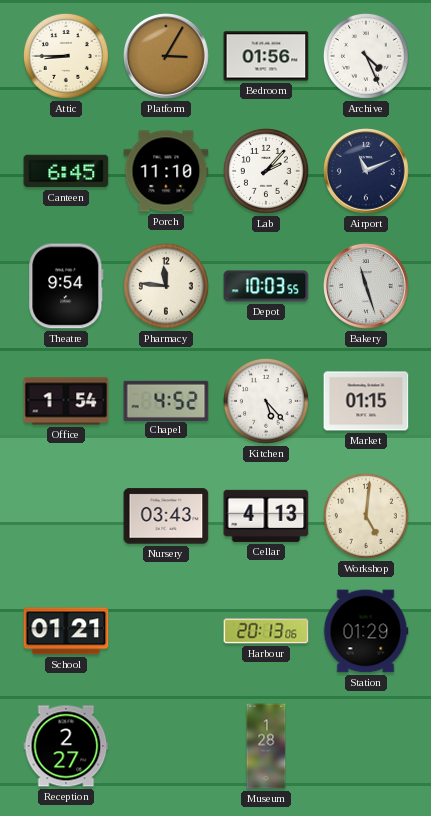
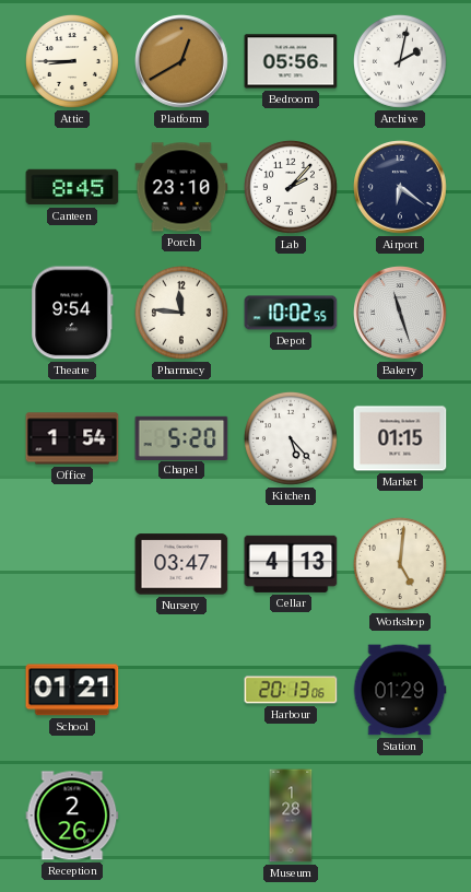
Platform: 3:05 -> 12:40 (181, 61)
Bedroom: 01:56 -> 05:56 (291, 61)
Archive: 4:26 -> 2:02 (400, 61)
Canteen: 6:45 -> 8:45 (72, 187)
Porch: 11:10 -> 23:10 (181, 187)
Airport: 11:11 -> 6:21 (400, 187)
Depot: 10:03 -> 10:02 (291, 313)
Chapel: 4:52 -> 5:20 (181, 437)
Nursery: 03:43 -> 03:47 (181, 564)
Reception: 2:27 -> 2:26 (72, 815)
